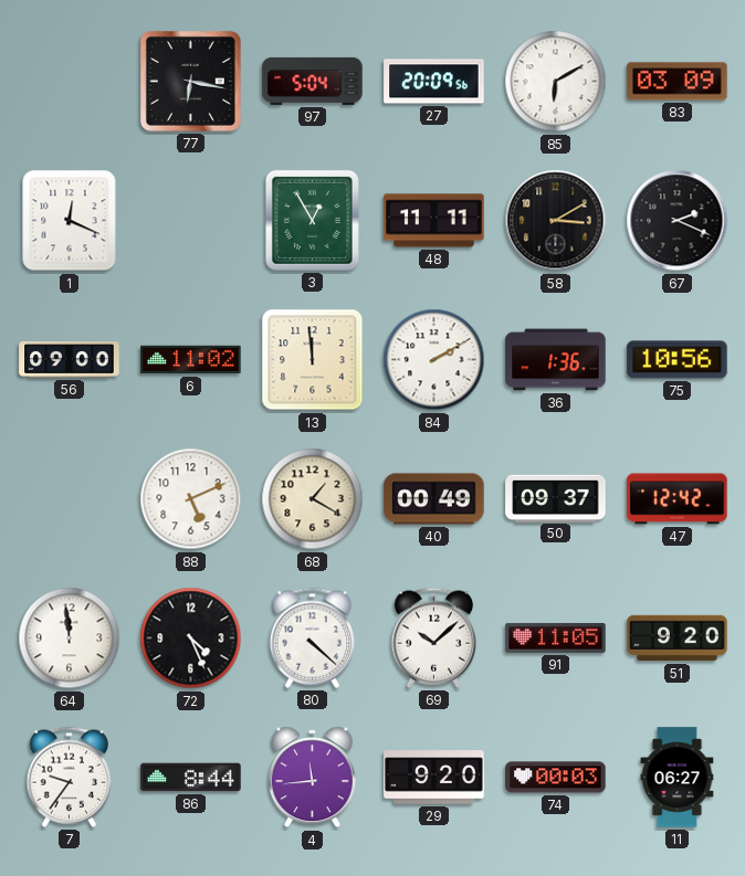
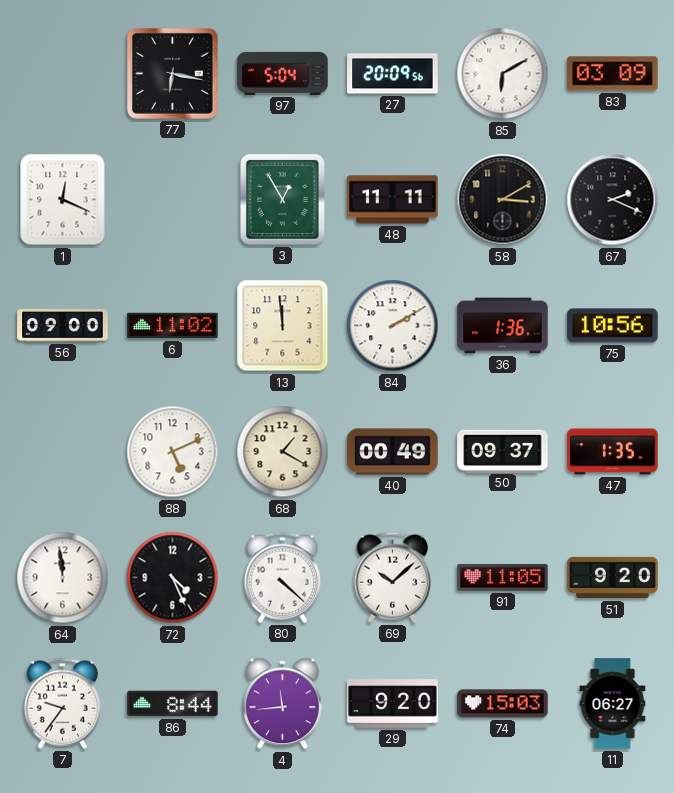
47: 12:42 -> 1:35 (613, 452)
74: 00:03 -> 15:03 (503, 704)
